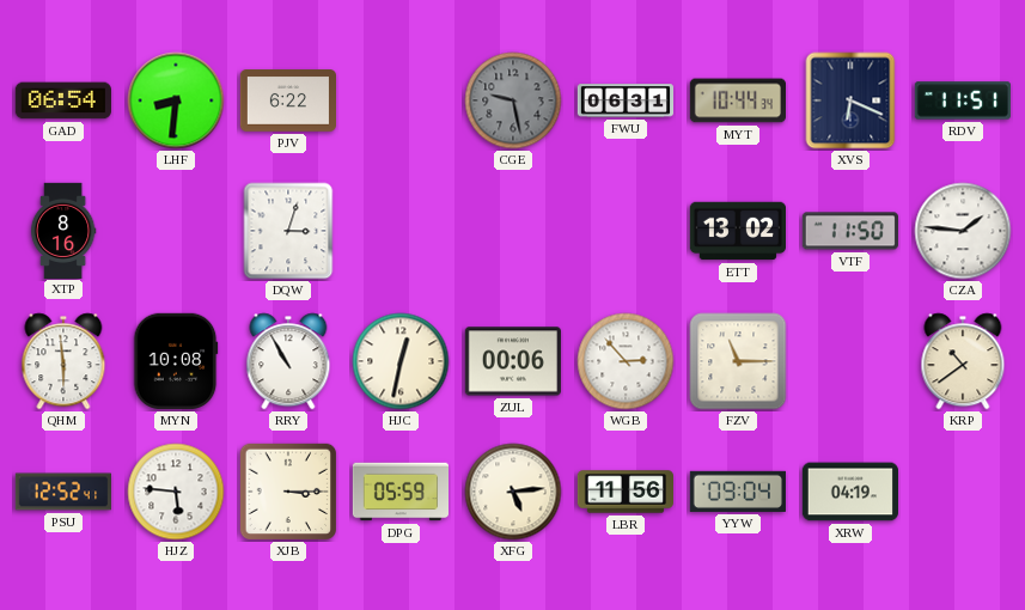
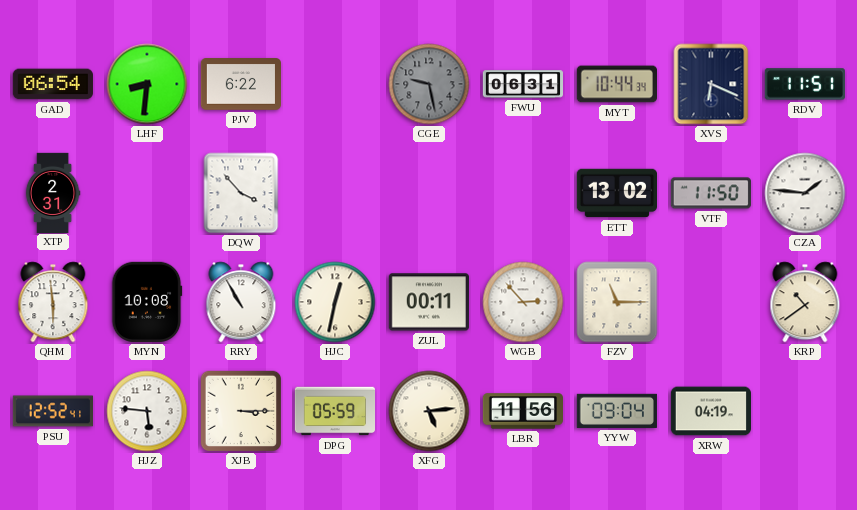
XTP: 8:16 -> 2:31 (53, 192)
DQW: 3:03 -> 3:53 (241, 193)
ZUL: 00:06 -> 00:11 (429, 302)
